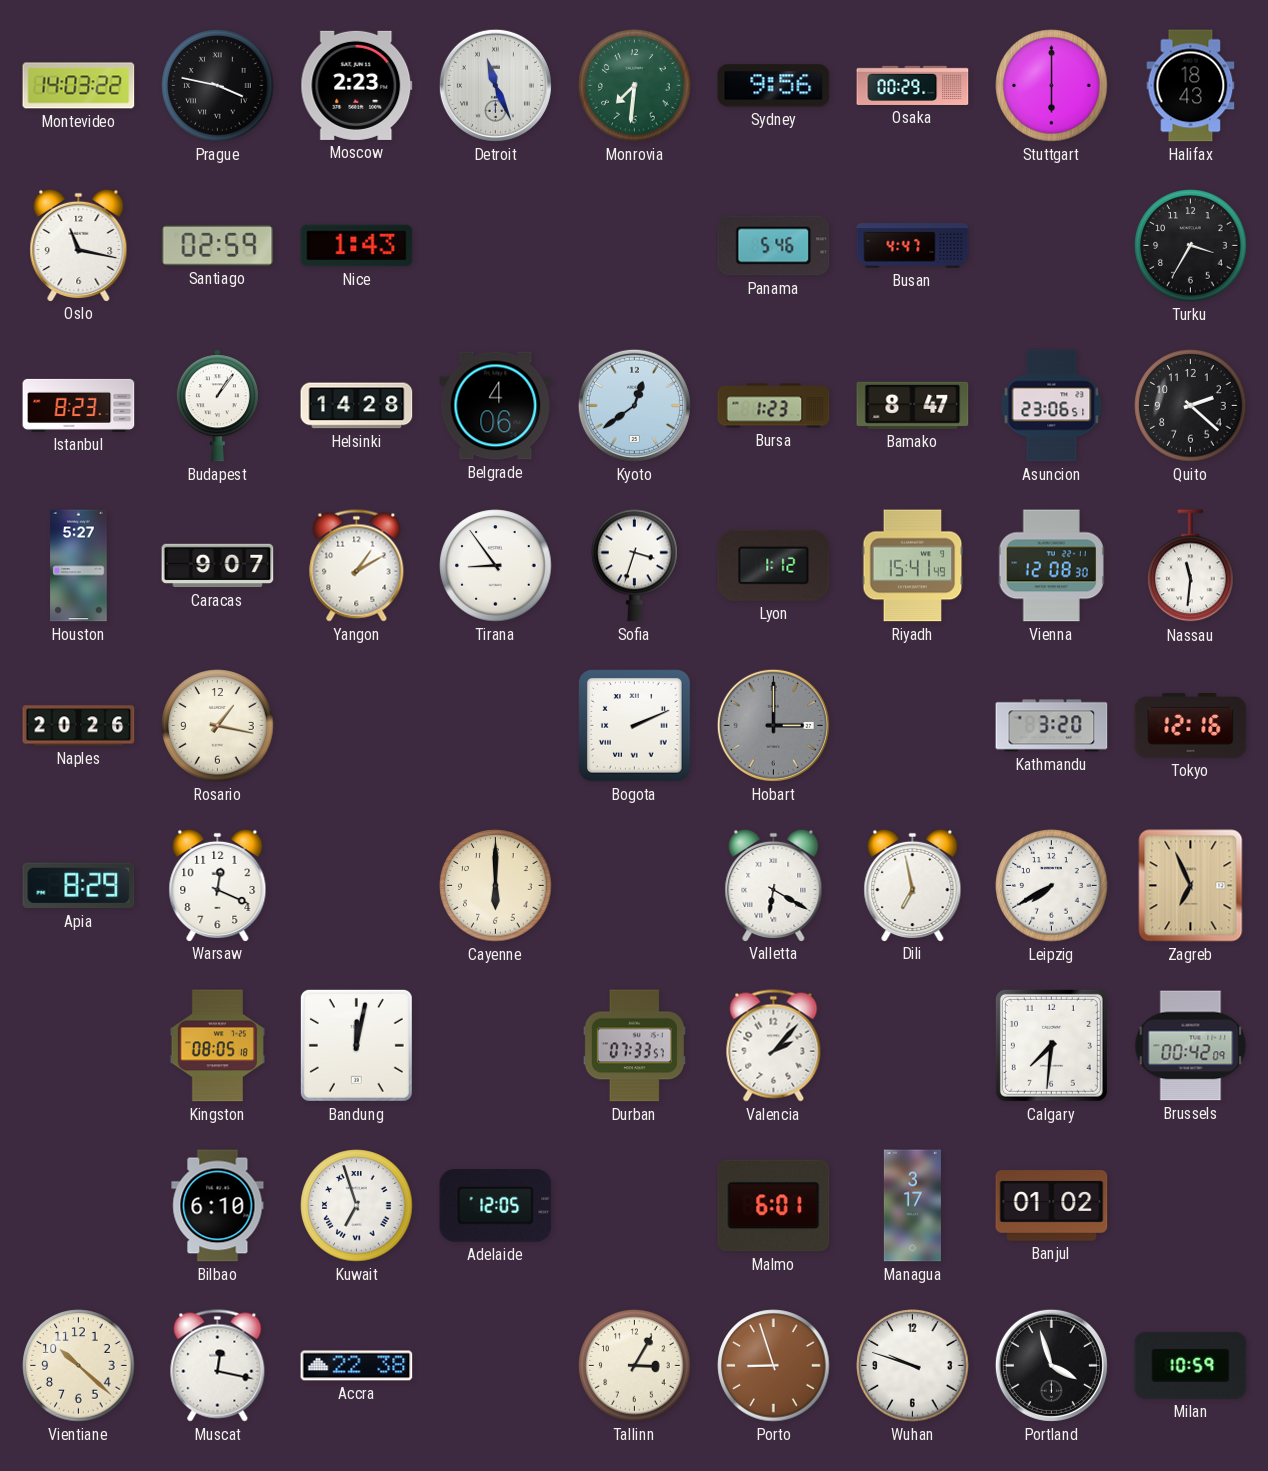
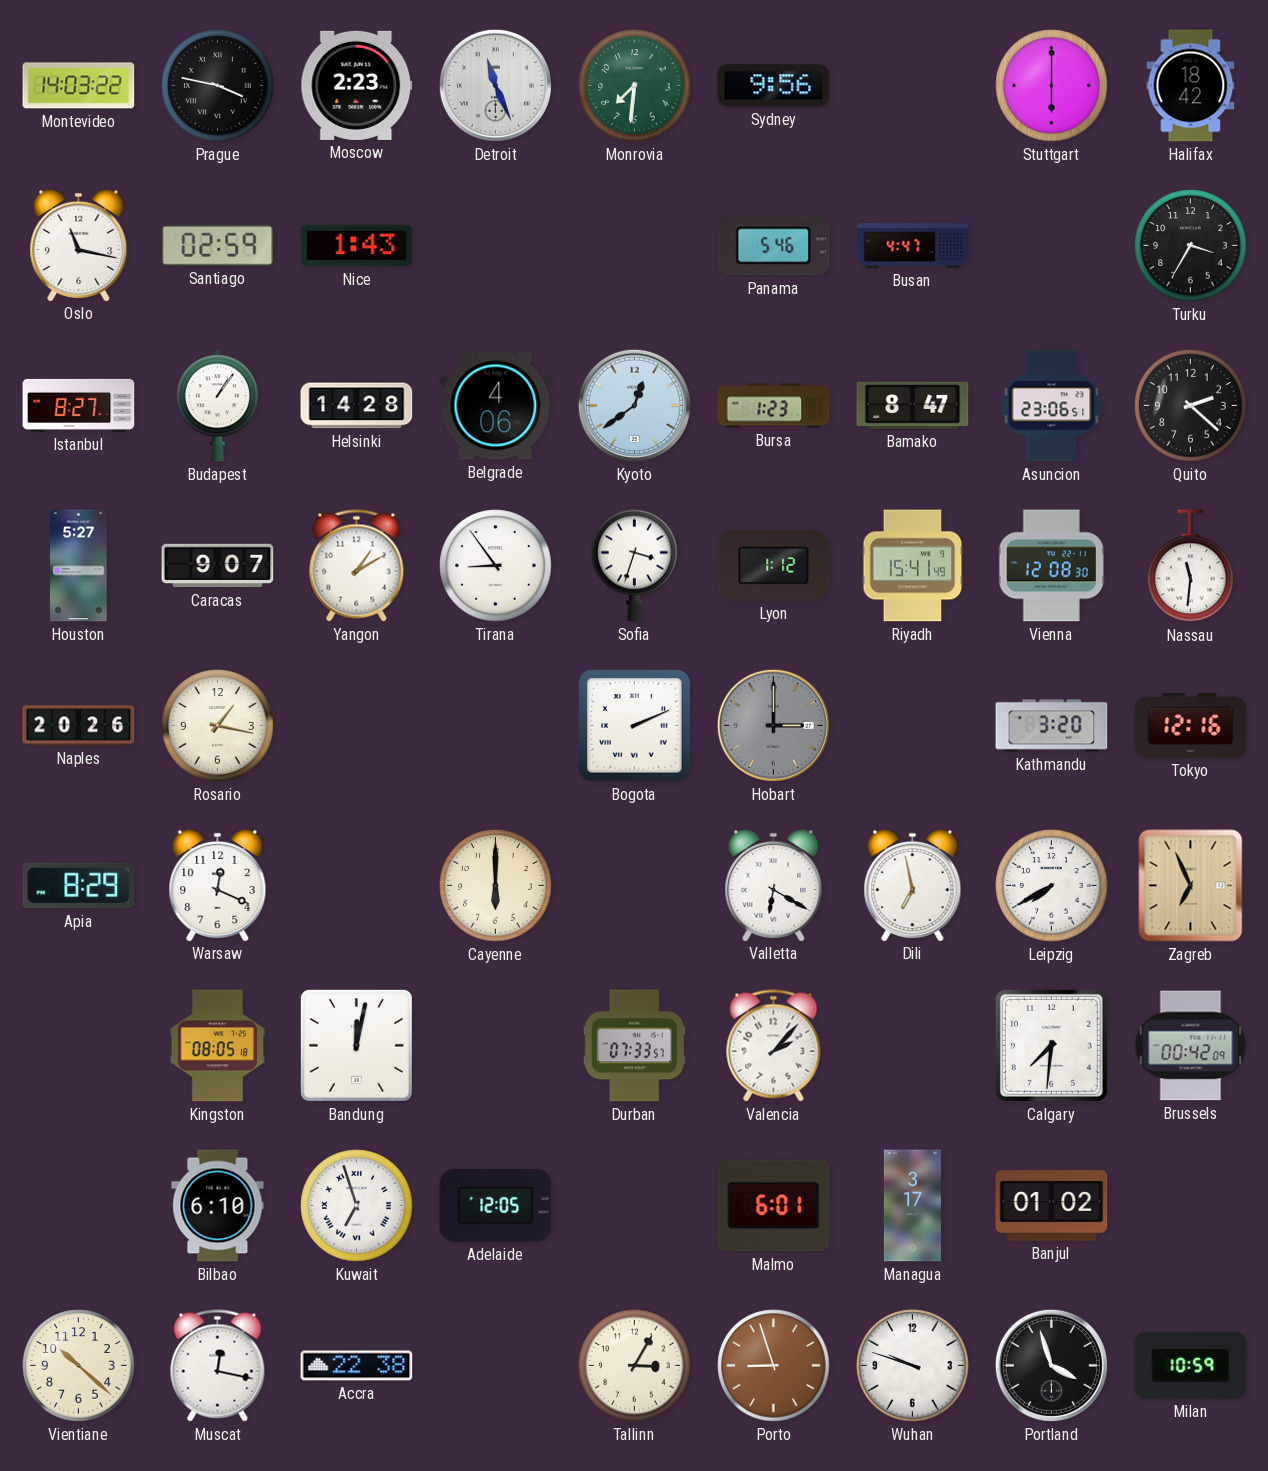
Osaka: 00:29 -> none (913, 85)
Halifax: 18:43 -> 18:42 (1191, 86)
Istanbul: 8:23 -> 8:27 (79, 405)
